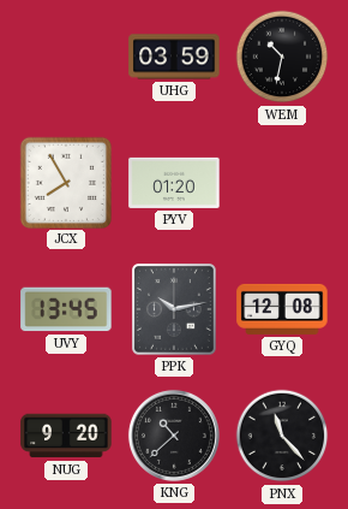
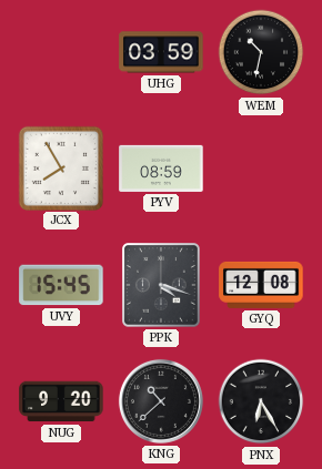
PYV: 01:20 -> 08:59 (161, 169)
UVY: 13:45 -> 15:45 (61, 285)
PPK: 10:13 -> 4:18 (162, 286)
PNX: 11:23 -> 6:25 (261, 401)
